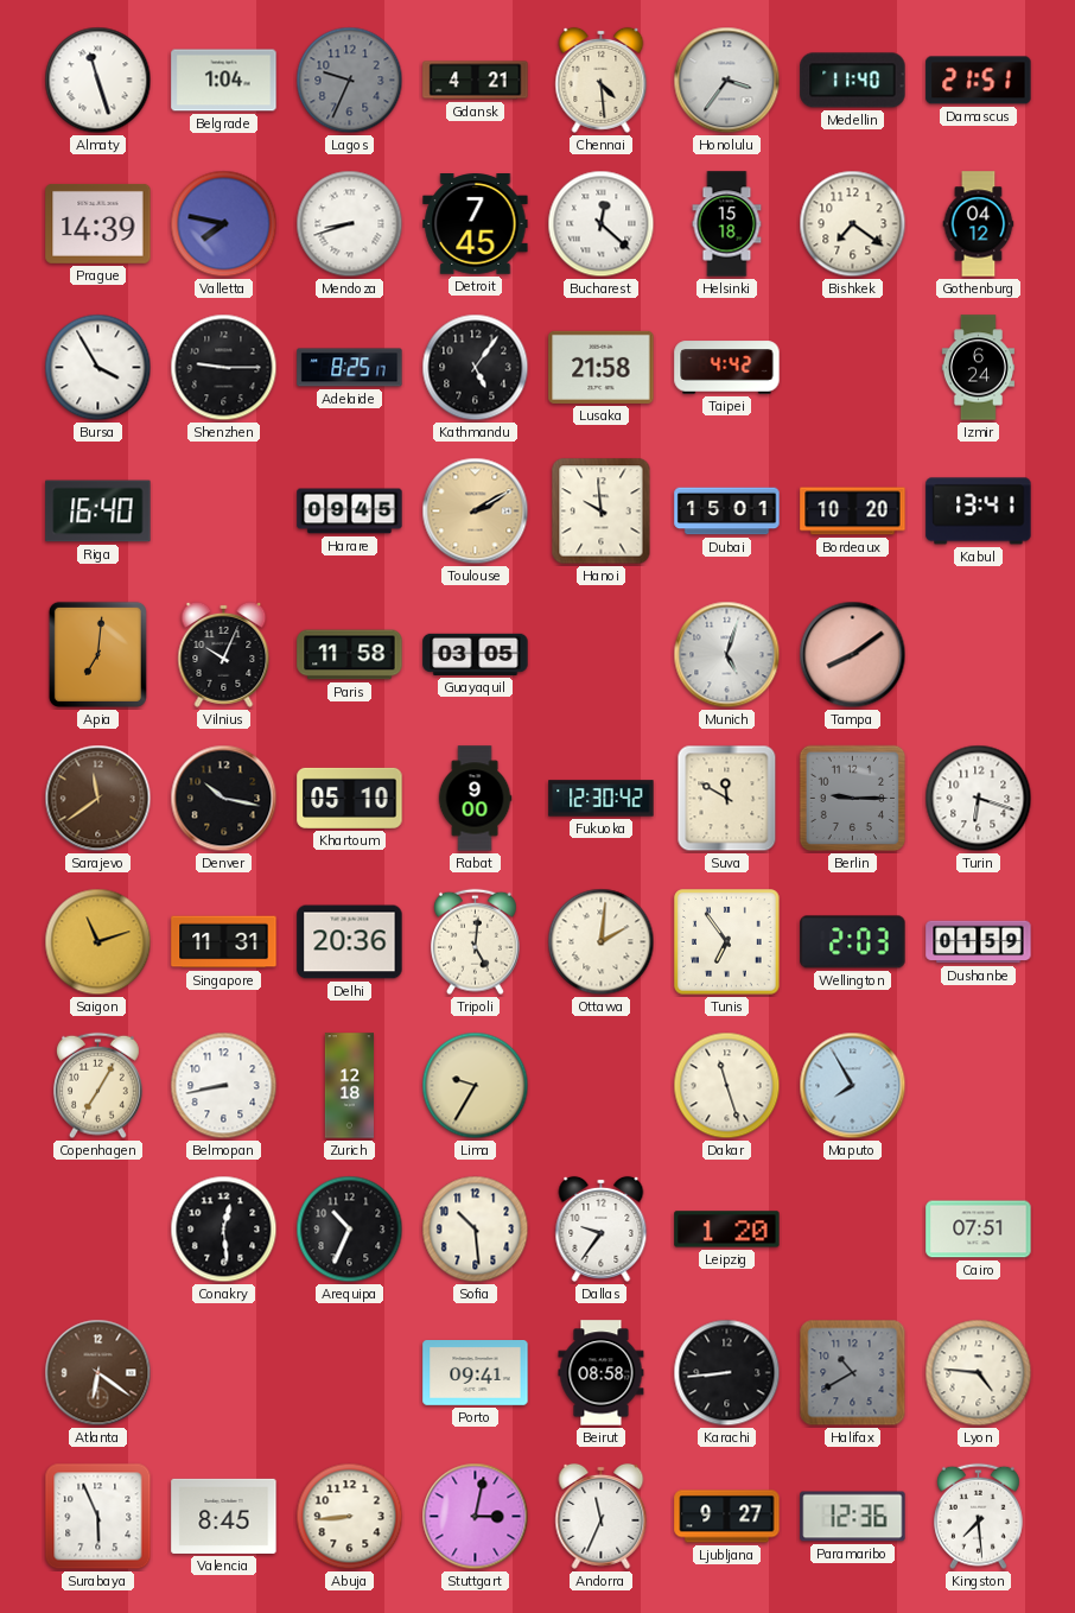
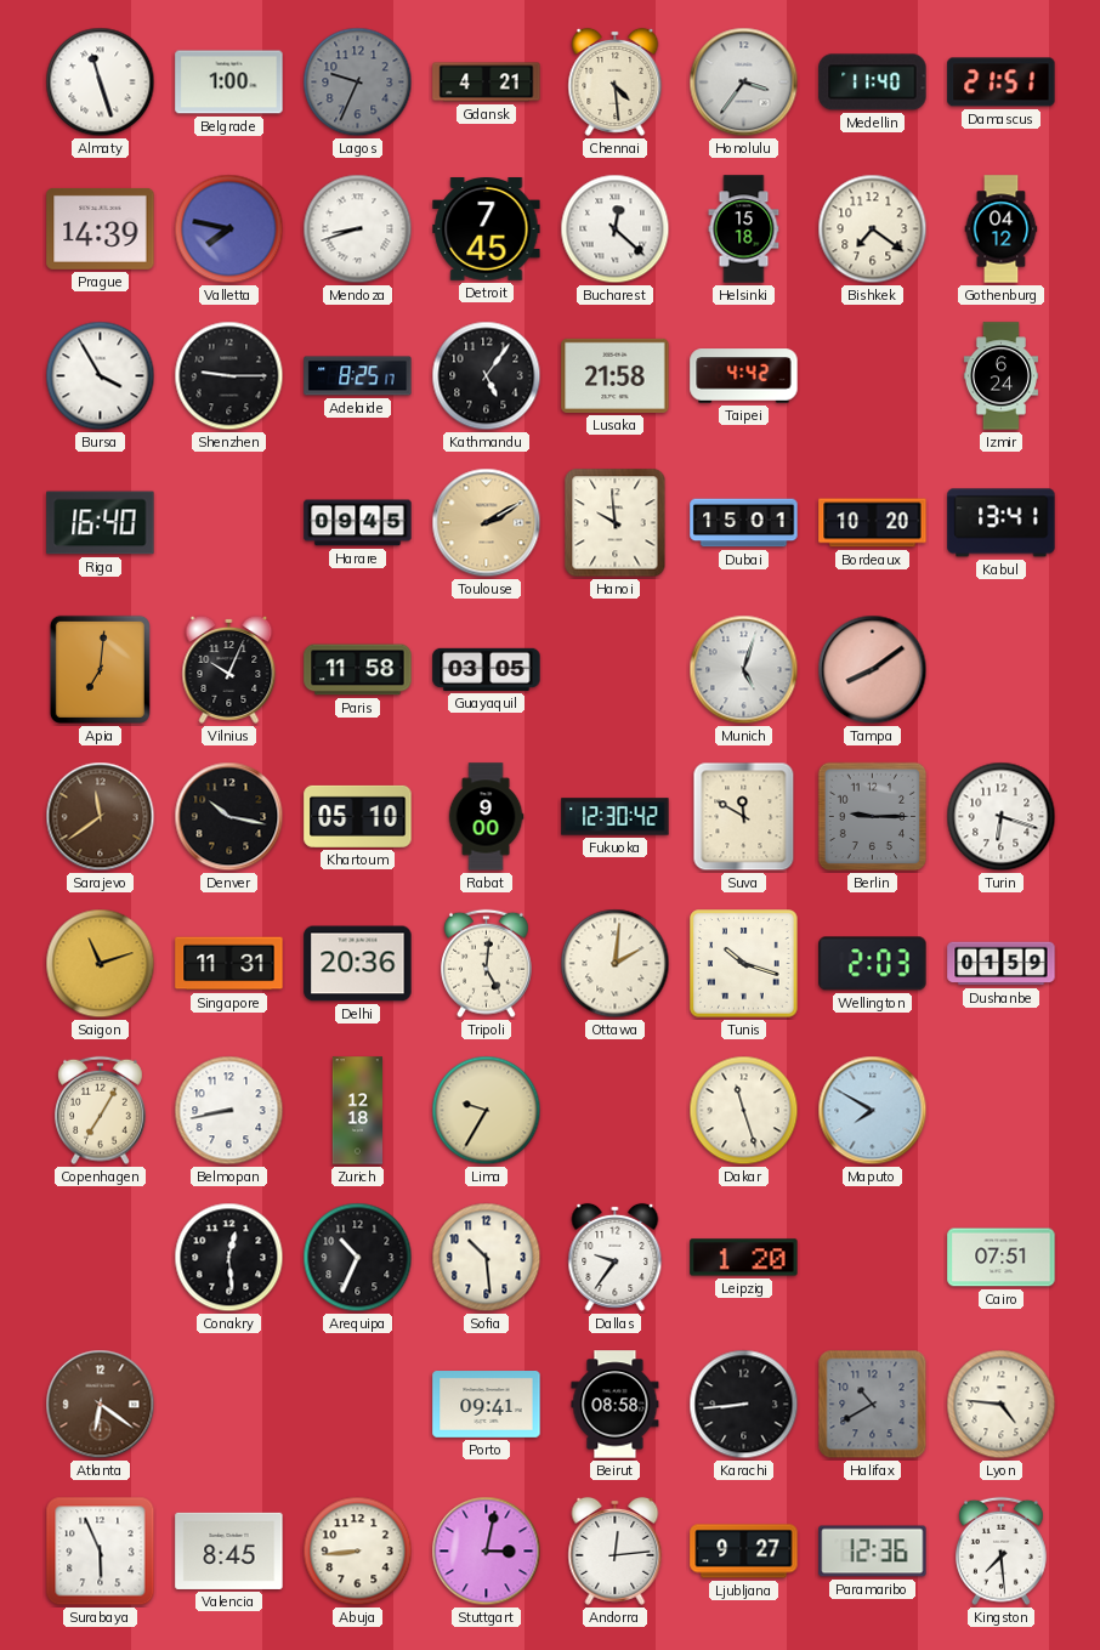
Belgrade: 1:04 -> 1:00 (229, 83)
Tunis: 6:54 -> 10:18 (744, 964)
Maputo: 7:55 -> 7:50 (873, 1111)
Andorra: 11:34 -> 12:14 (616, 1550)
